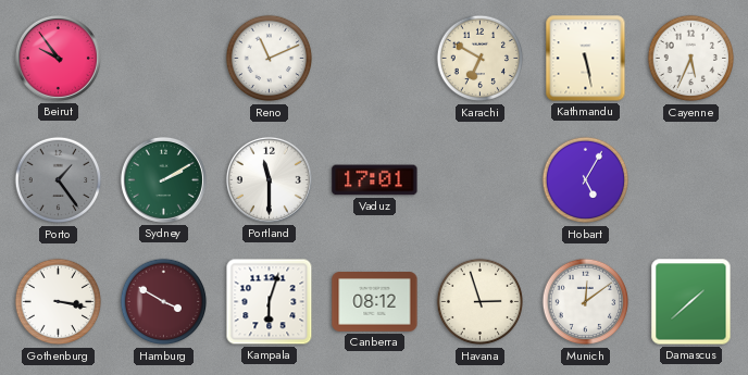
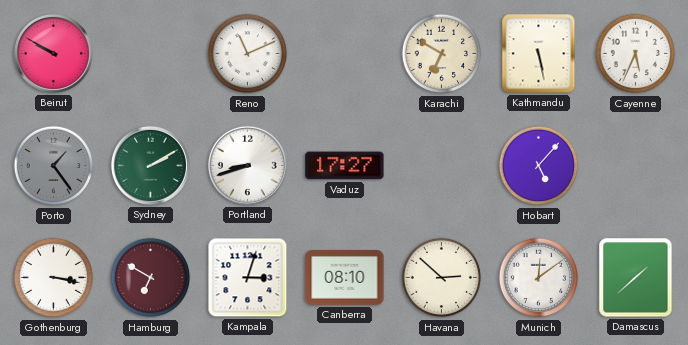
Beirut: 9:54 -> 9:50 (53, 53)
Portland: 11:30 -> 8:42 (247, 165)
Vaduz: 17:01 -> 17:27 (345, 166)
Hobart: 5:05 -> 5:07 (539, 166)
Hamburg: 3:50 -> 6:50 (151, 278)
Kampala: 6:03 -> 3:03 (248, 278)
Canberra: 08:12 -> 08:10 (345, 278)
Havana: 2:57 -> 2:52 (442, 278)
